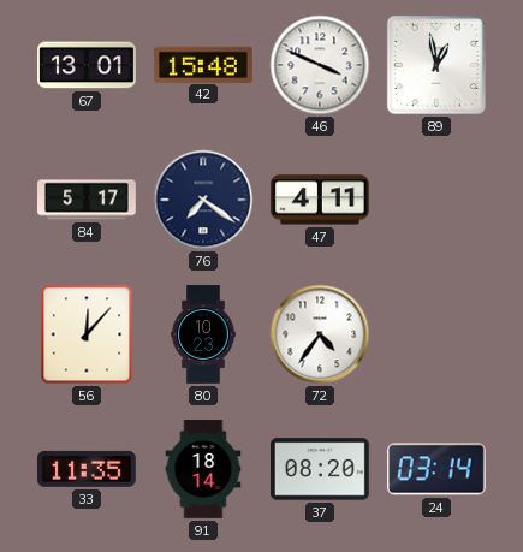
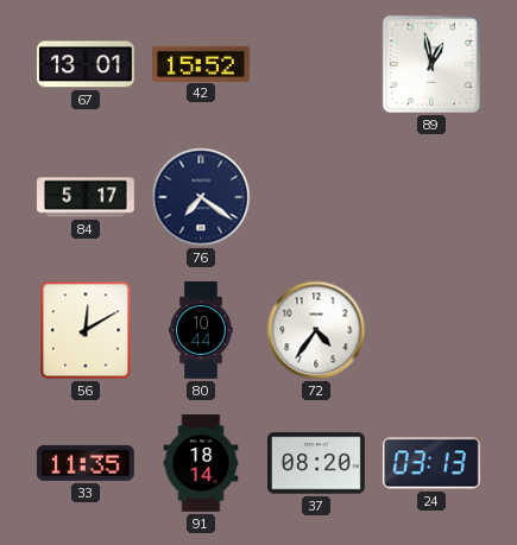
42: 15:48 -> 15:52 (202, 63)
46: 3:49 -> none (320, 65)
47: 4:11 -> none (320, 200)
56: 12:07 -> 12:10 (86, 330)
80: 10:23 -> 10:44 (201, 330)
24: 03:14 -> 03:13 (431, 463)
